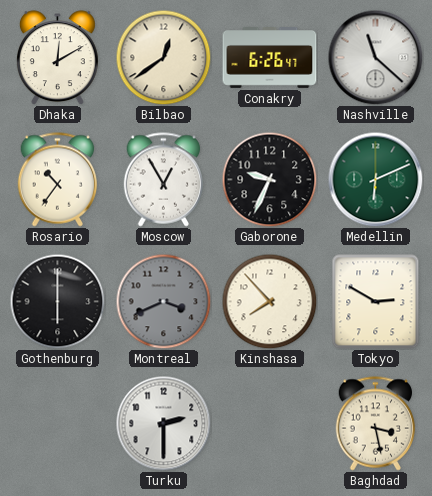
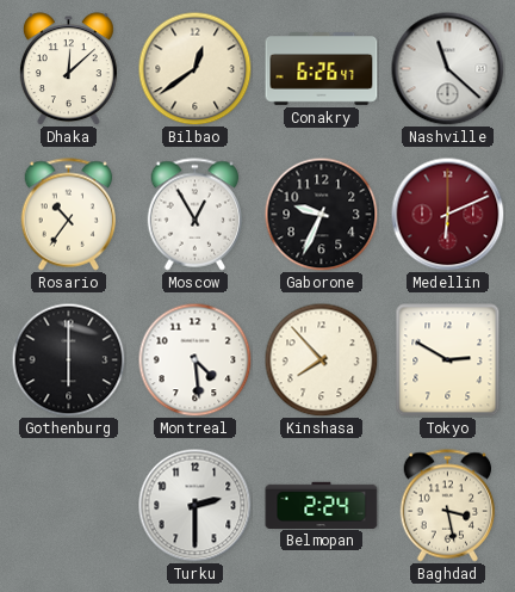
Dhaka: 12:10 -> 12:08 (68, 69)
Medellin dial: green -> burgundy (447, 214)
Montreal: 3:41 -> 4:29 (194, 359)
Montreal dial: grey -> white (194, 359)
Belmopan: none -> 2:24 (322, 505)
